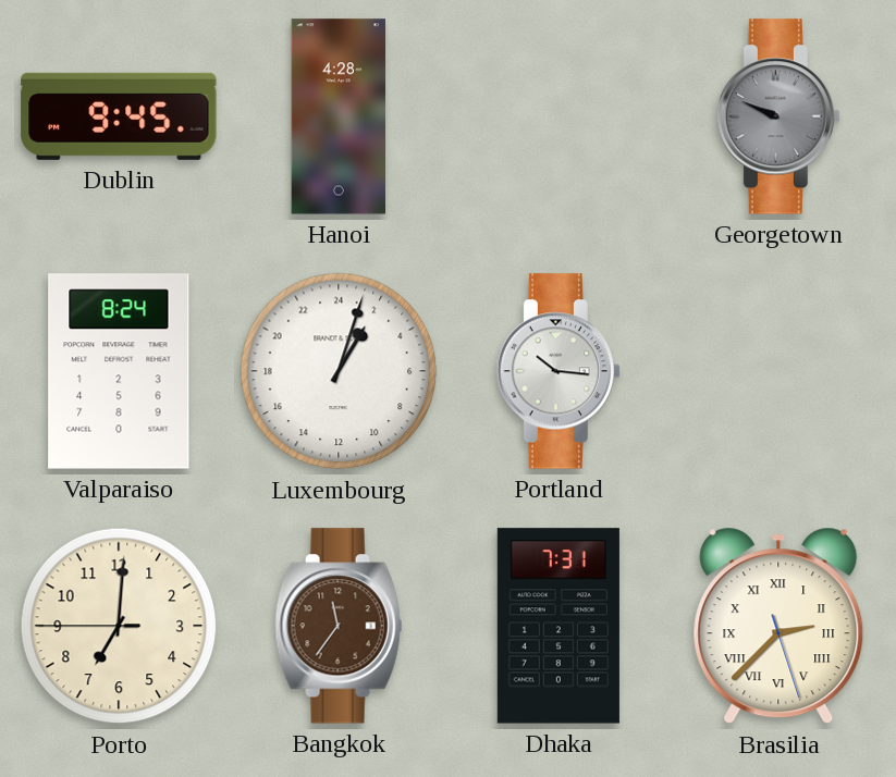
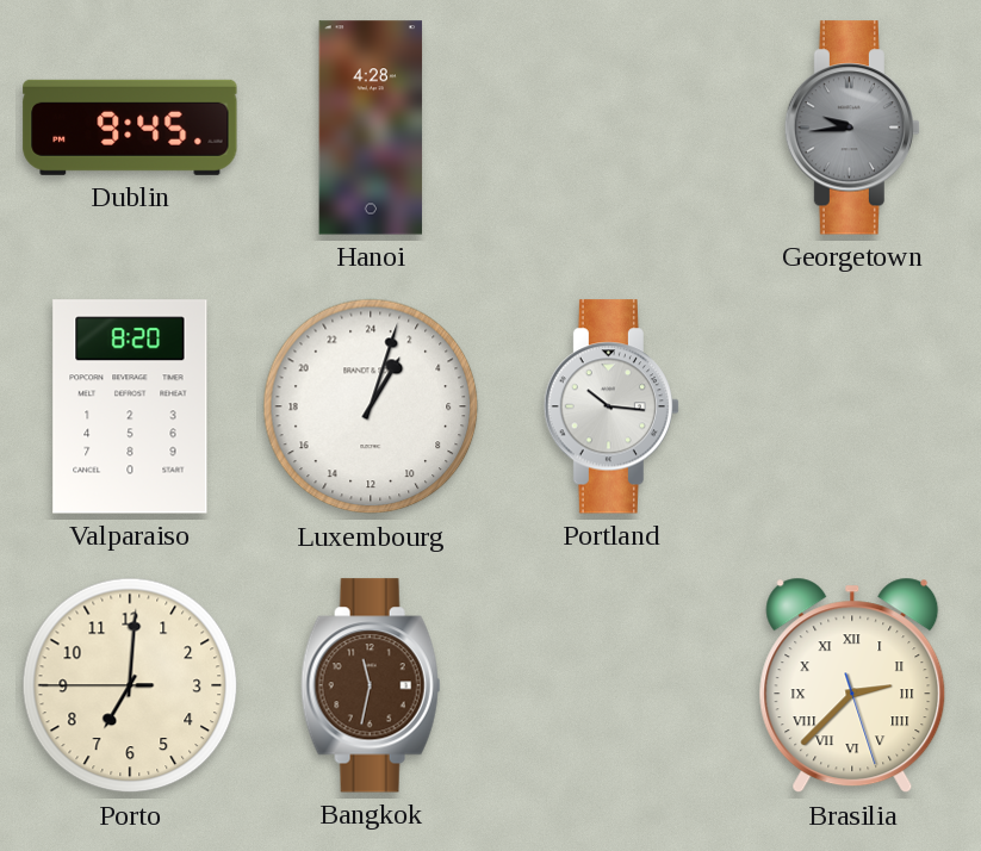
Georgetown: 9:49 -> 9:44 (851, 128)
Valparaiso: 8:24 -> 8:20 (130, 406)
Bangkok: 11:36 -> 11:32 (371, 685)
Dhaka: 7:31 -> none (559, 626)
